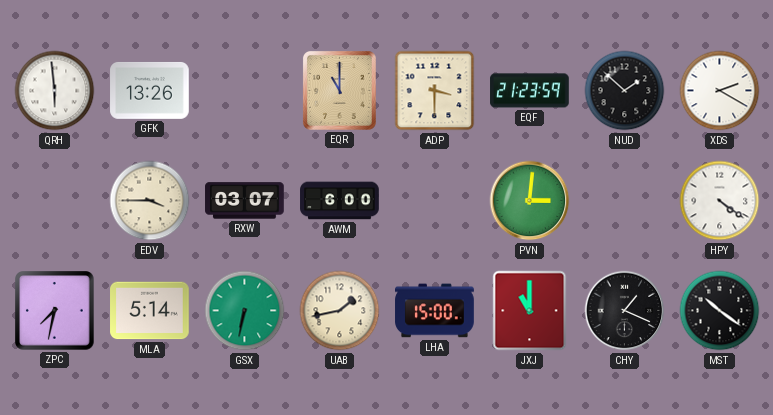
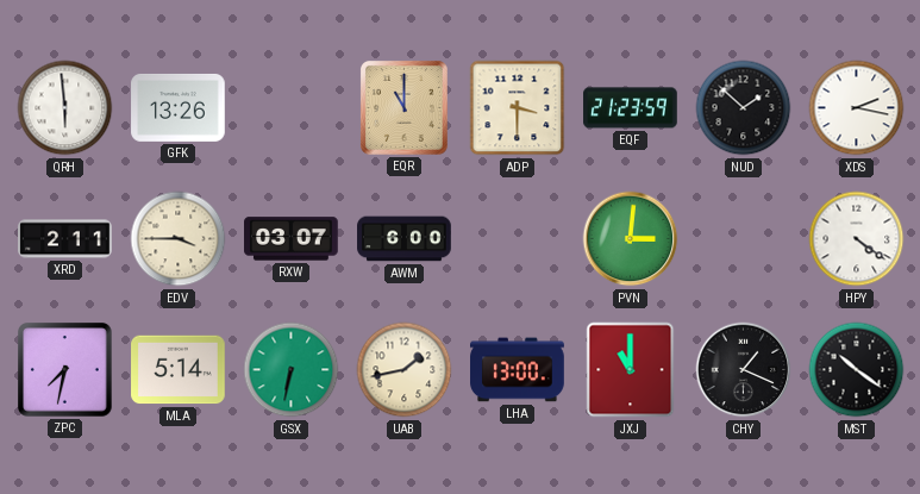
XDS: 2:20 -> 2:17 (857, 108)
XRD: none -> 2:11 (65, 239)
LHA: 15:00 -> 13:00 (518, 370)
